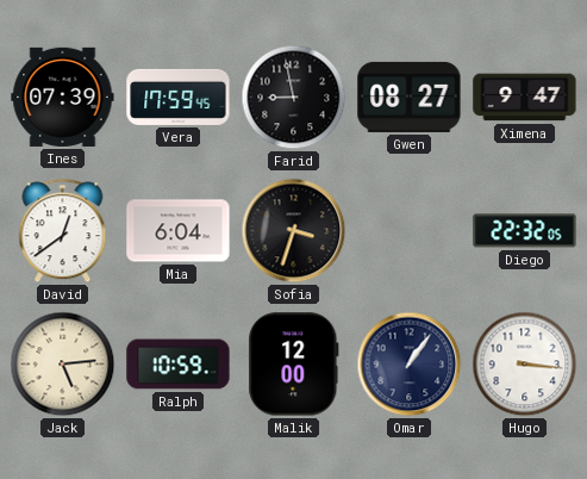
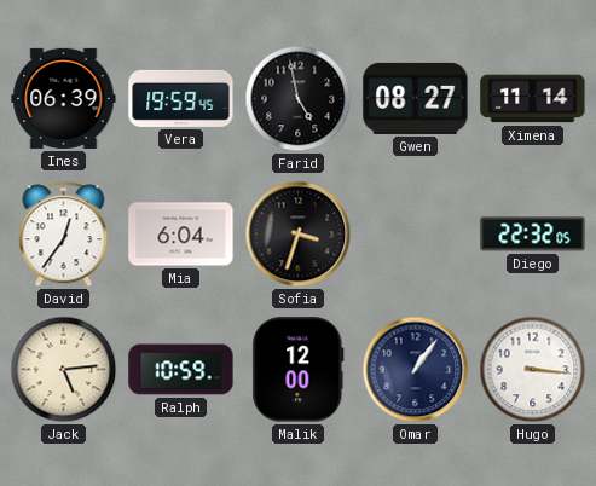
Ines: 07:39 -> 06:39 (64, 98)
Vera: 17:59 -> 19:59 (181, 98)
Farid: 8:58 -> 4:58 (299, 99)
Ximena: 9:47 -> 11:14 (533, 99)
David: 12:39 -> 12:36 (64, 235)
